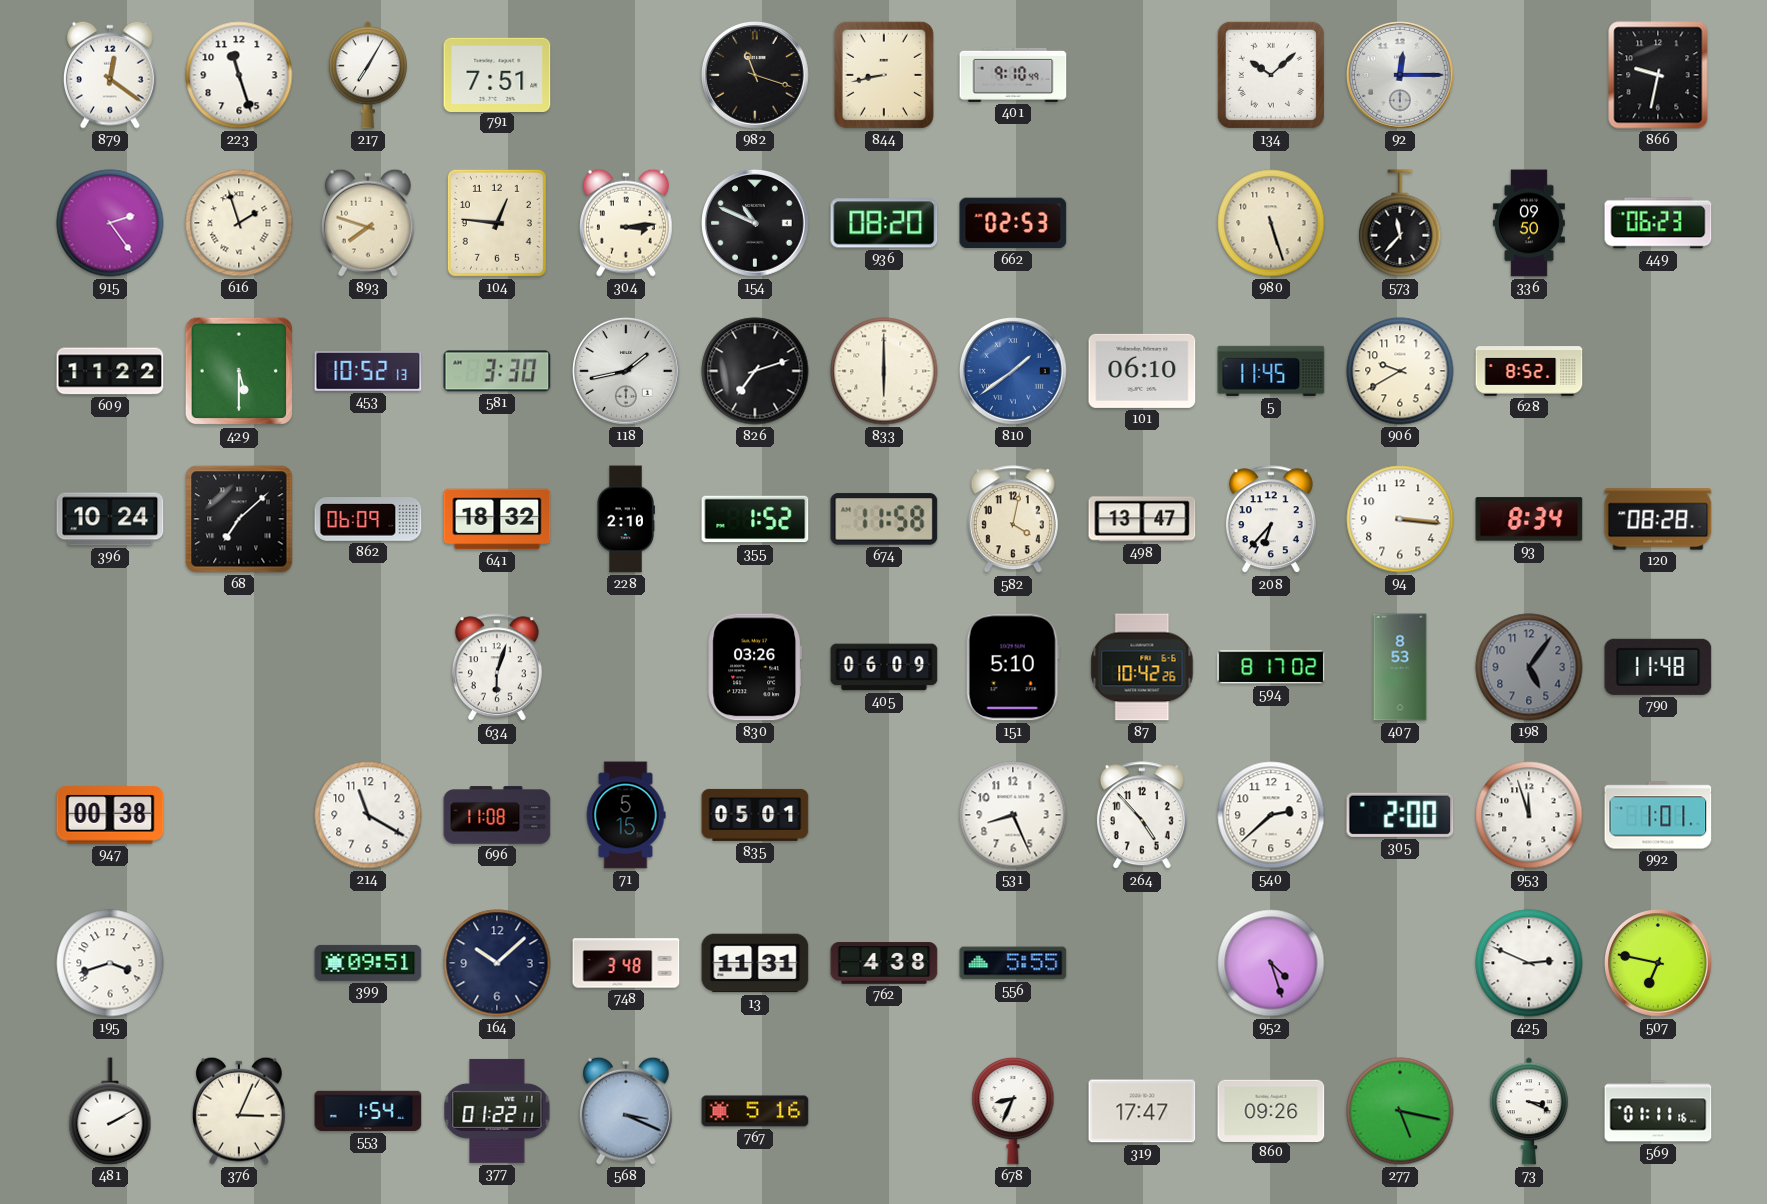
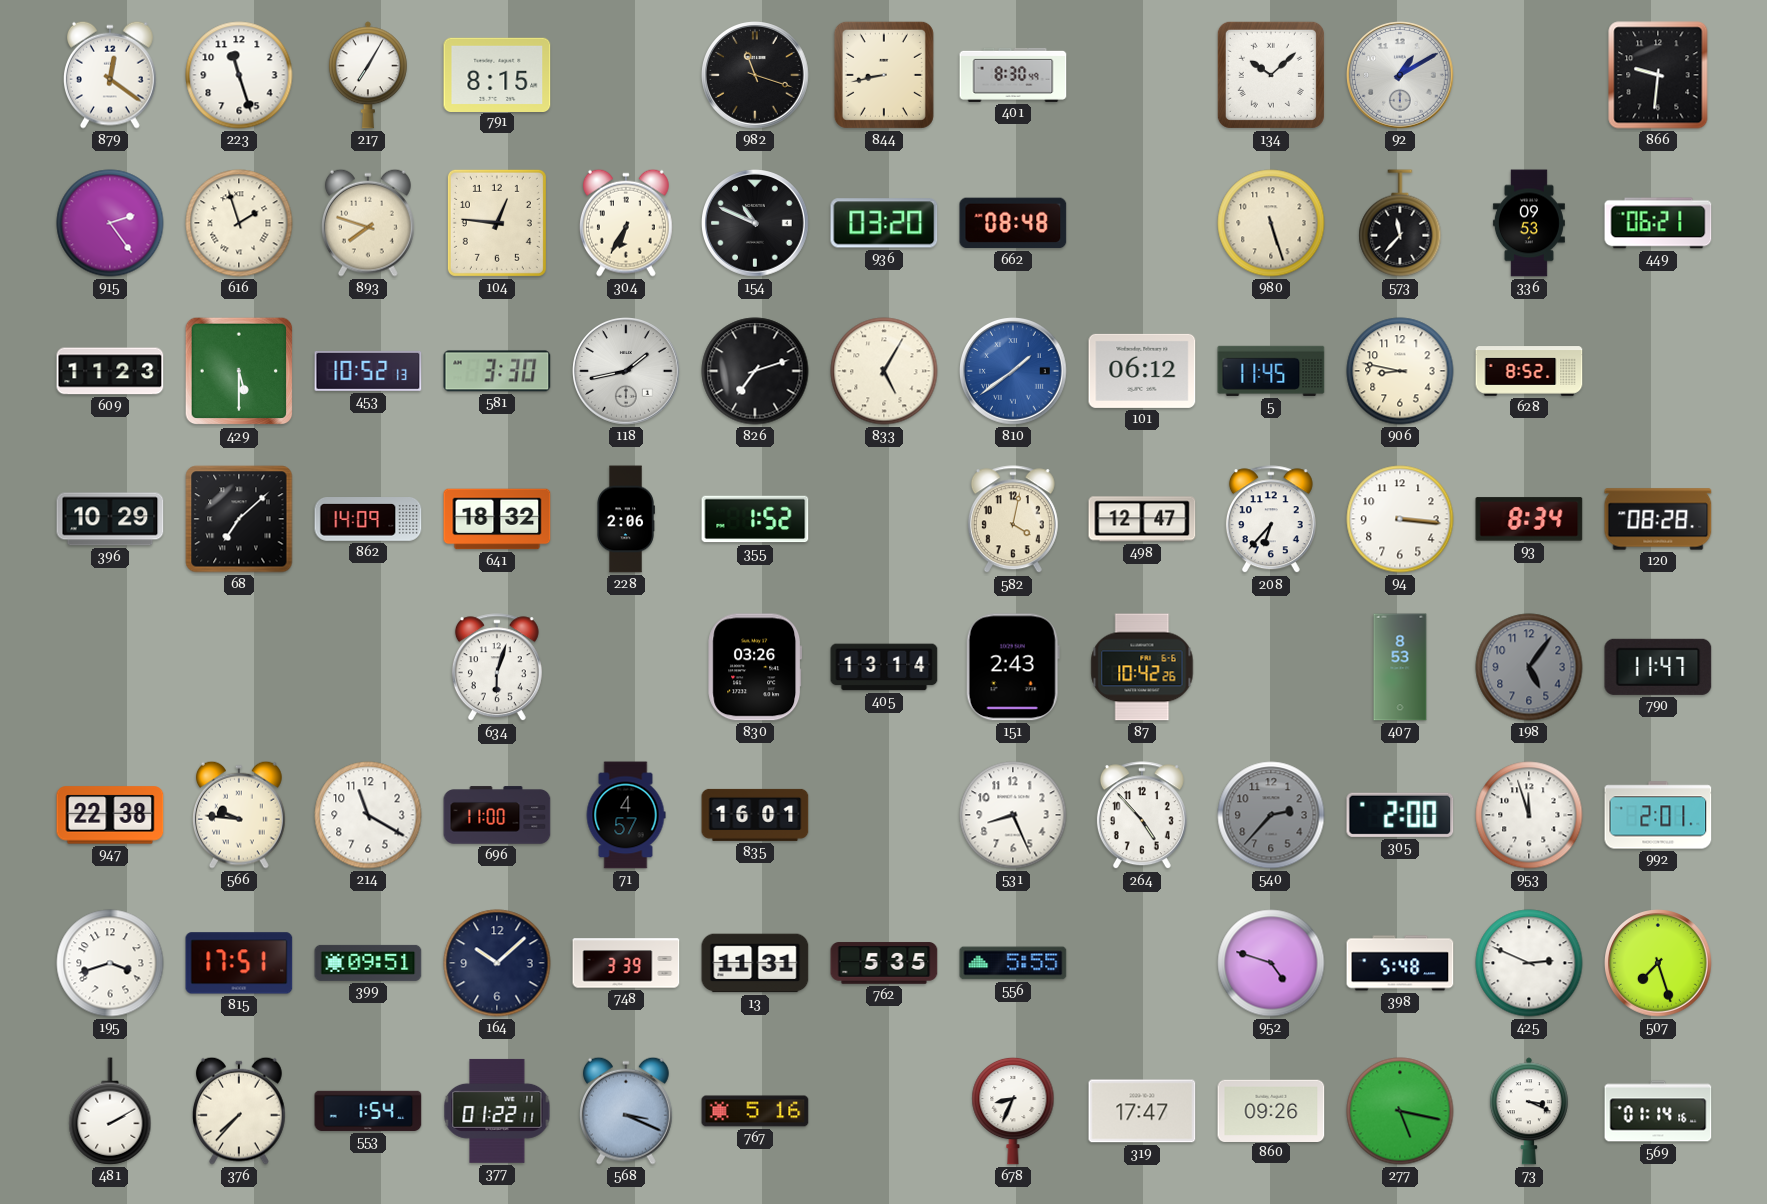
791: 7:51 -> 8:15 (497, 74)
401: 9:10 -> 8:30 (1013, 75)
92: 12:15 -> 1:10 (1400, 75)
866: 9:32 -> 9:31 (1658, 75)
304: 3:14 -> 6:35 (626, 223)
936: 08:20 -> 03:20 (884, 223)
662: 02:53 -> 08:48 (1013, 223)
336: 09:50 -> 09:53 (1529, 223)
449: 06:23 -> 06:21 (1658, 223)
609: 11:22 -> 11:23 (110, 371)
833: 6:00 -> 5:05 (884, 371)
101: 06:10 -> 06:12 (1142, 371)
906: 9:40 -> 8:47 (1400, 371)
396: 10:24 -> 10:29 (110, 519)
862: 06:09 -> 14:09 (368, 520)
228: 2:10 -> 2:06 (626, 519)
674: 11:58 -> none (884, 519)
498: 13:47 -> 12:47 (1142, 519)
405: 06:09 -> 13:14 (884, 667)
151: 5:10 -> 2:43 (1013, 667)
594: 8:17 -> none (1271, 667)
790: 11:48 -> 11:47 (1658, 667)
947: 00:38 -> 22:38 (110, 815)
566: none -> 9:46 (239, 815)
696: 11:08 -> 11:00 (497, 815)
71: 5:15 -> 4:57 (626, 815)
835: 05:01 -> 16:01 (755, 815)
540: 2:38 -> 2:37 (1271, 815)
540 dial: white -> grey (1271, 815)
992: 1:01 -> 2:01 (1658, 815)
815: none -> 17:51 (239, 963)
748: 3:48 -> 3:39 (626, 963)
762: 4:38 -> 5:35 (884, 963)
952: 4:27 -> 4:48 (1271, 963)
398: none -> 5:48 (1400, 963)
507: 6:47 -> 7:27 (1658, 963)
376: 3:04 -> 7:37 (239, 1111)
569: 01:11 -> 01:14 (1658, 1111)
